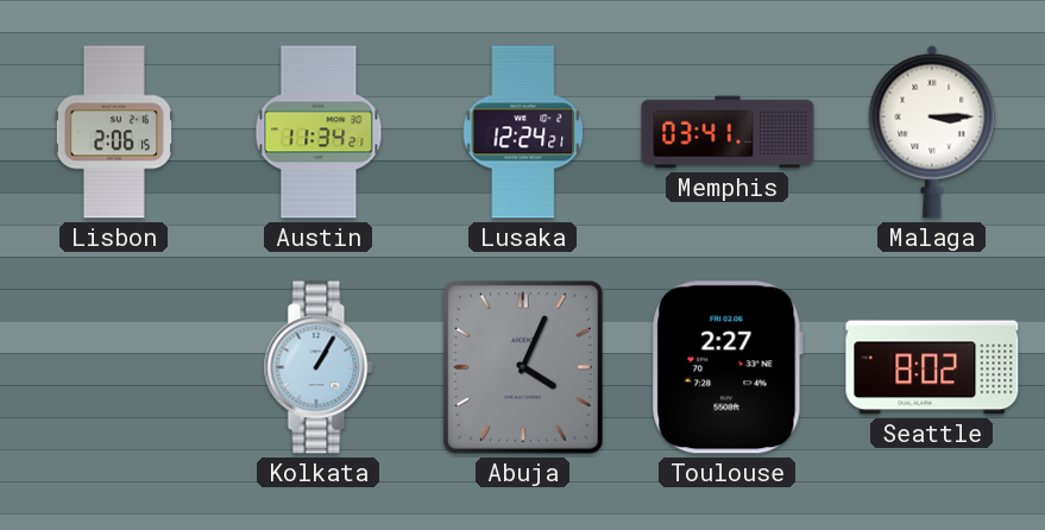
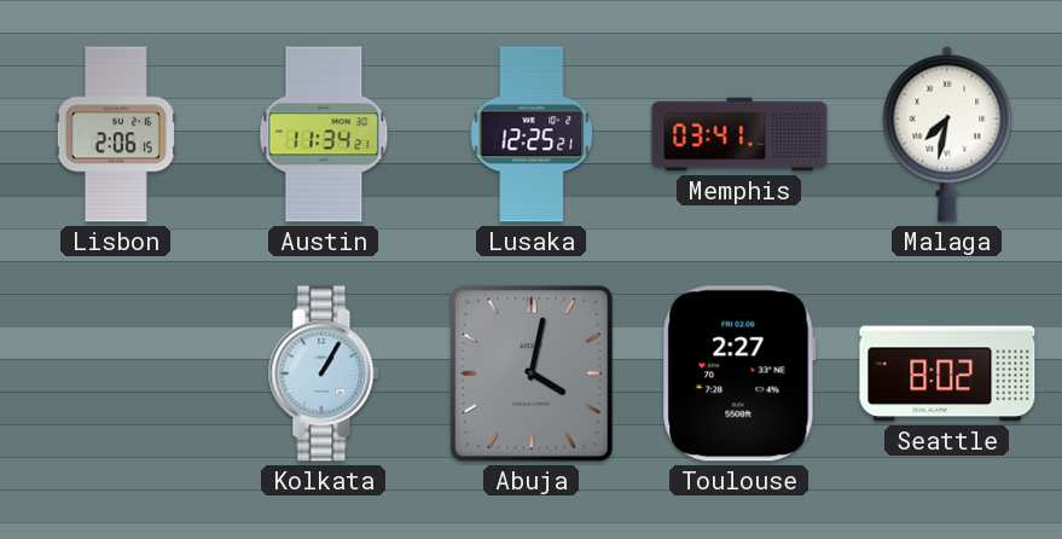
Lusaka: 12:24 -> 12:25 (532, 134)
Malaga: 3:15 -> 7:32 (947, 134)
Abuja: 4:04 -> 4:02 (532, 373)
